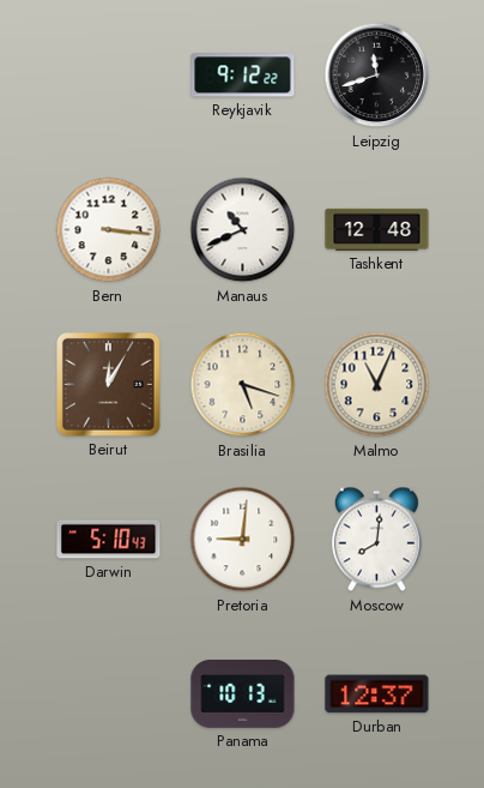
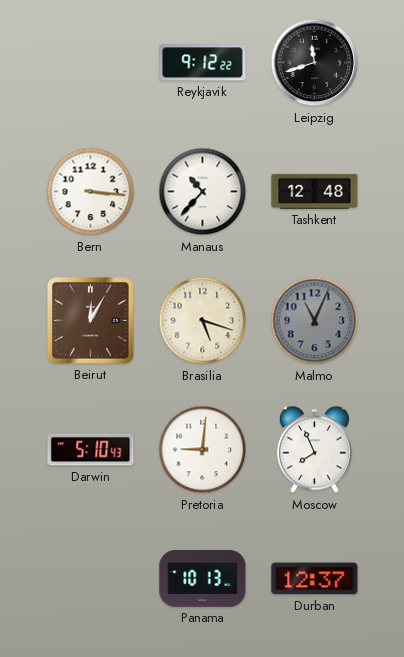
Manaus: 10:41 -> 10:37 (203, 192)
Malmo dial: cream -> grey (315, 321)
Moscow: 8:01 -> 7:56 (314, 450)
